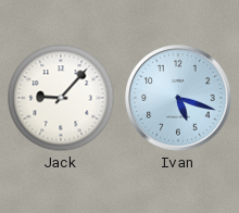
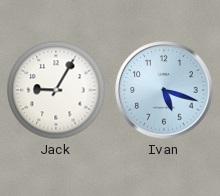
Jack: 9:07 -> 9:05 (56, 90)
